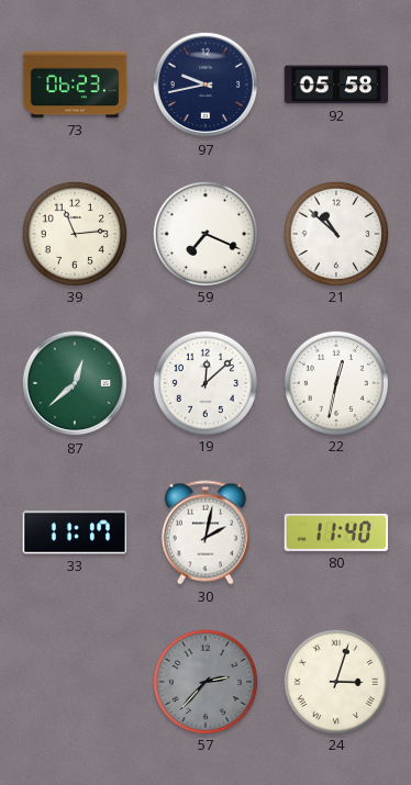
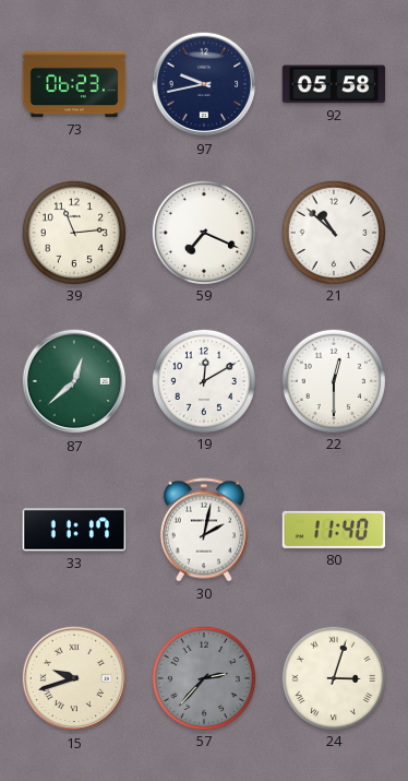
19: 12:08 -> 12:10 (203, 380)
22: 12:32 -> 12:30 (333, 380)
15: none -> 9:42 (74, 678)
